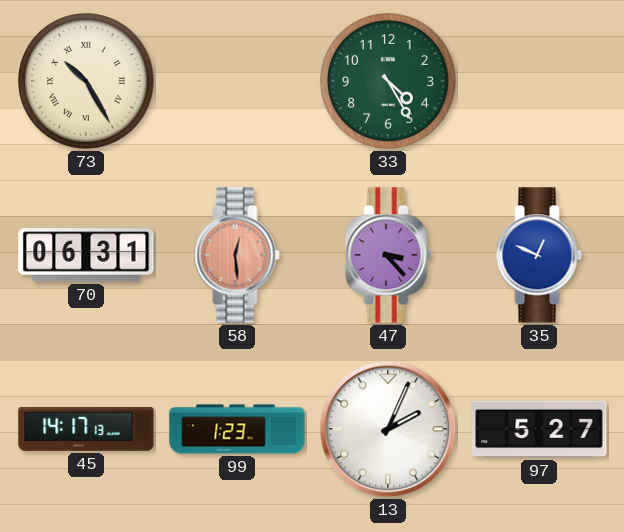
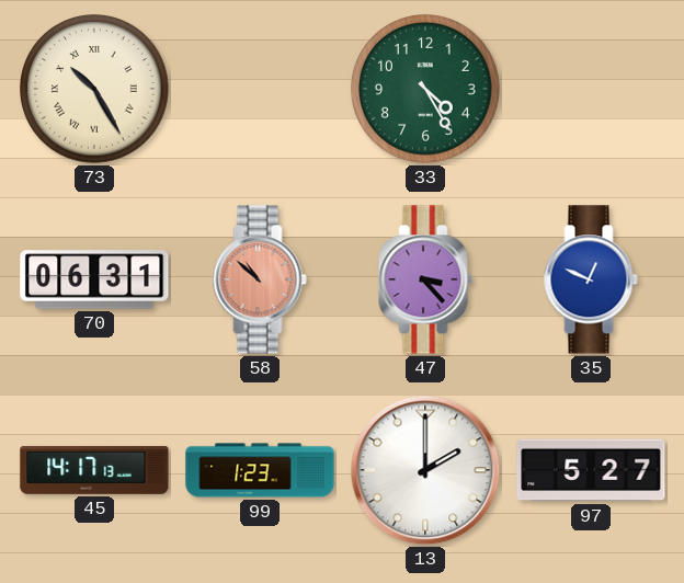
58: 12:29 -> 10:52 (260, 279)
13: 2:04 -> 2:00 (425, 470)
